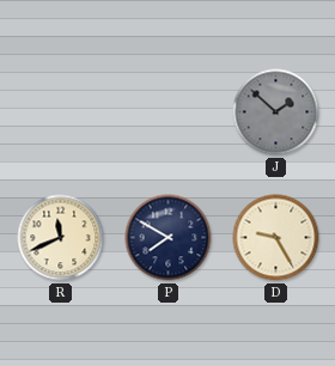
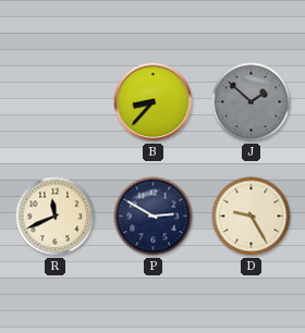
B: none -> 8:37 (154, 102)
P: 7:50 -> 2:50 (154, 217)
